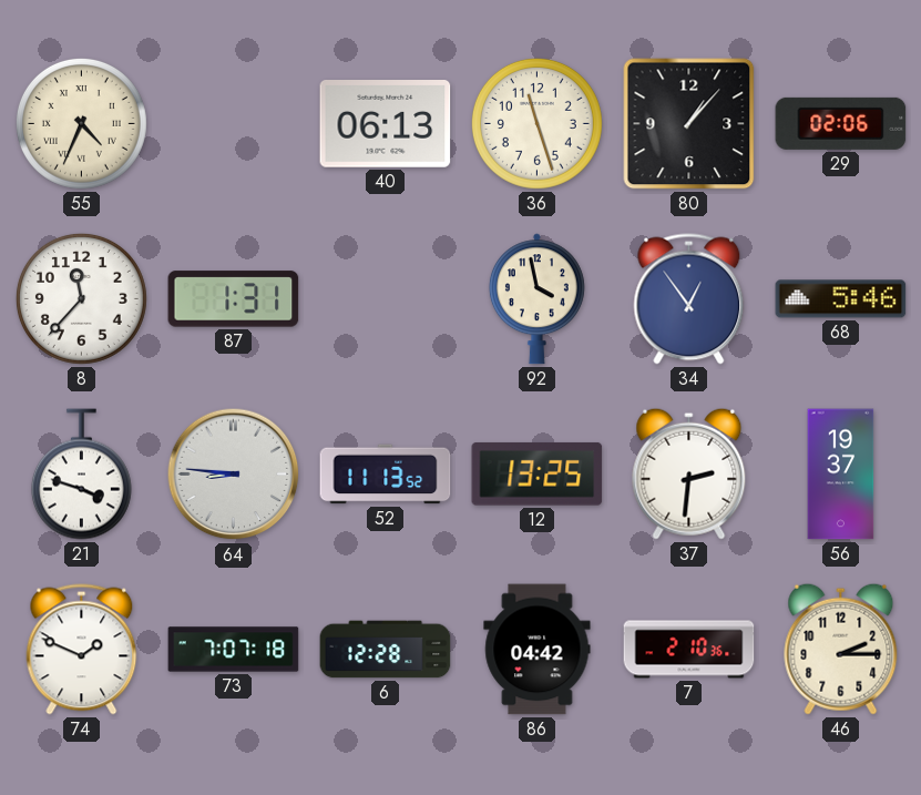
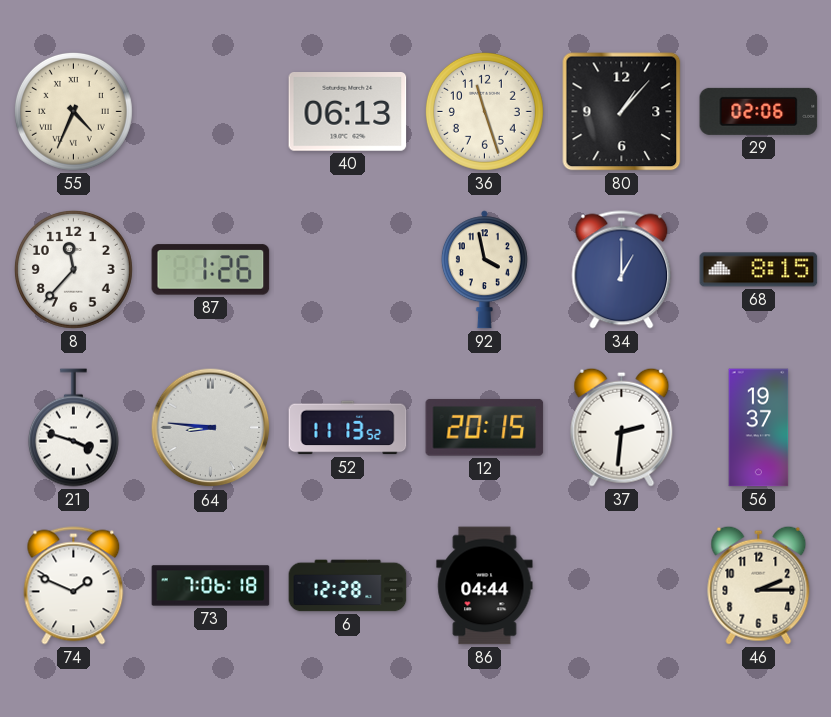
87: 1:31 -> 1:26 (211, 270)
34: 12:54 -> 1:00 (622, 270)
68: 5:46 -> 8:15 (759, 270)
12: 13:25 -> 20:15 (485, 428)
73: 7:07 -> 7:06 (211, 586)
86: 04:42 -> 04:44 (485, 586)
7: 2:10 -> none (689, 650)
